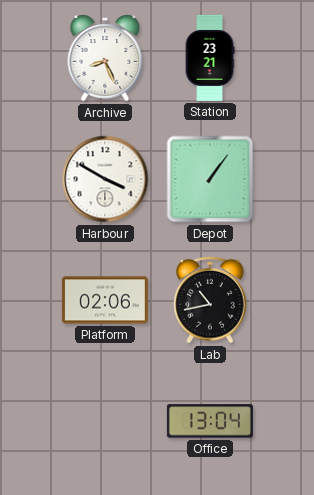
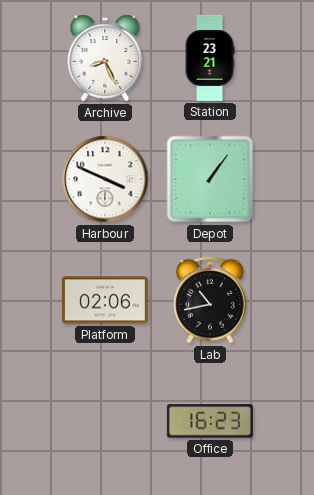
Harbour: 3:50 -> 3:49 (105, 179)
Office: 13:04 -> 16:23 (210, 421)
